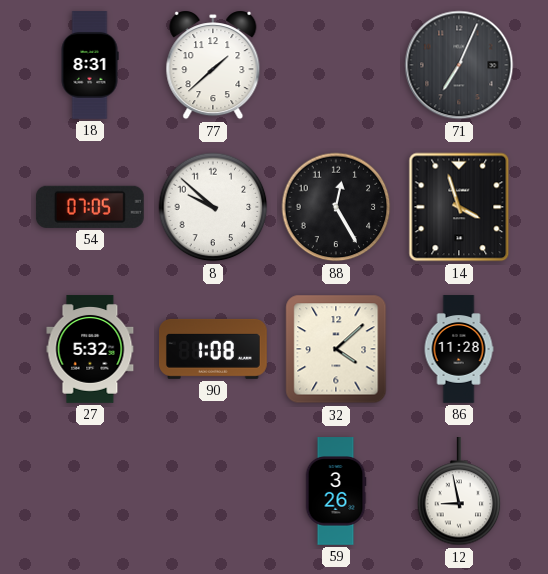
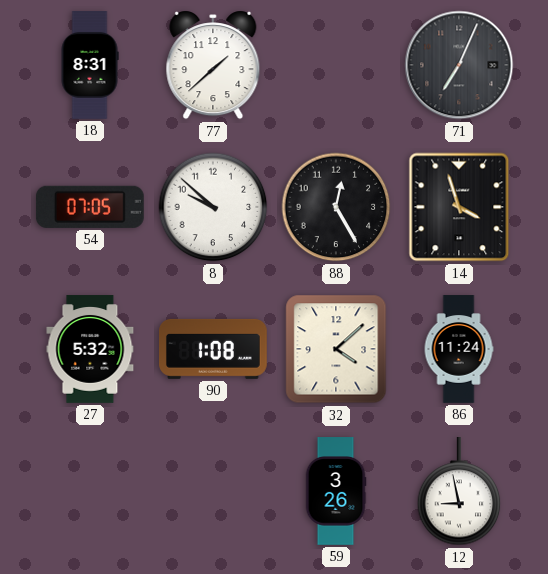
86: 11:28 -> 11:24 (459, 349)
